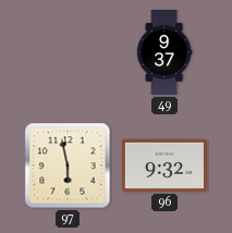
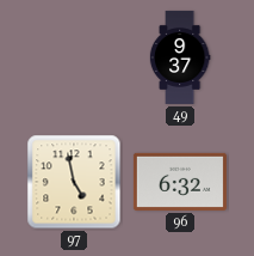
97: 5:58 -> 4:58 (74, 182)
96: 9:32 -> 6:32 (180, 182)
